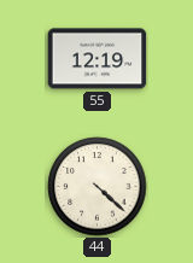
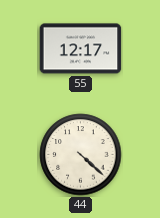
55: 12:19 -> 12:17 (81, 49)
